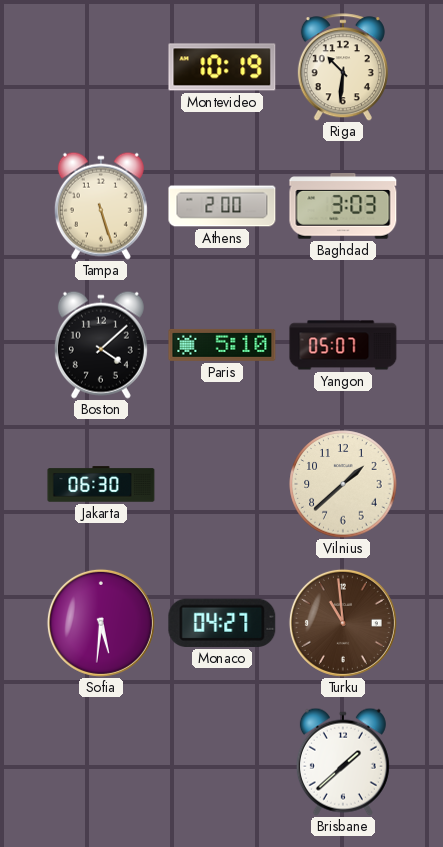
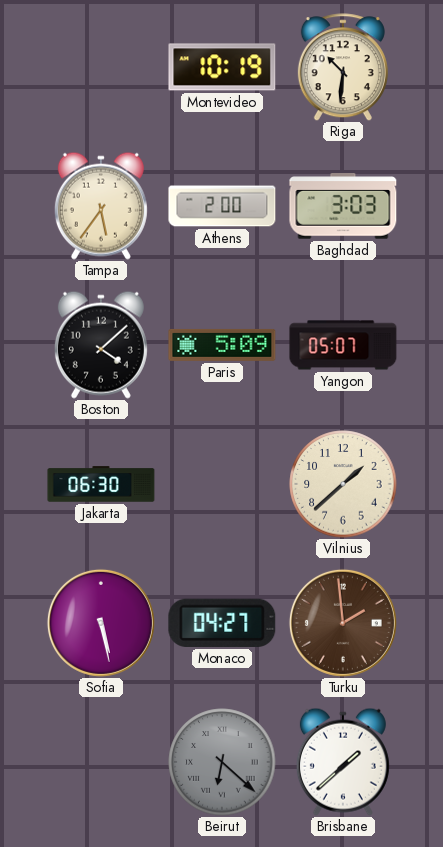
Tampa: 5:27 -> 5:36 (101, 206)
Paris: 5:10 -> 5:09 (222, 345)
Sofia: 5:31 -> 5:28 (101, 623)
Turku: 10:59 -> 1:59 (343, 623)
Beirut: none -> 6:22 (222, 762)
